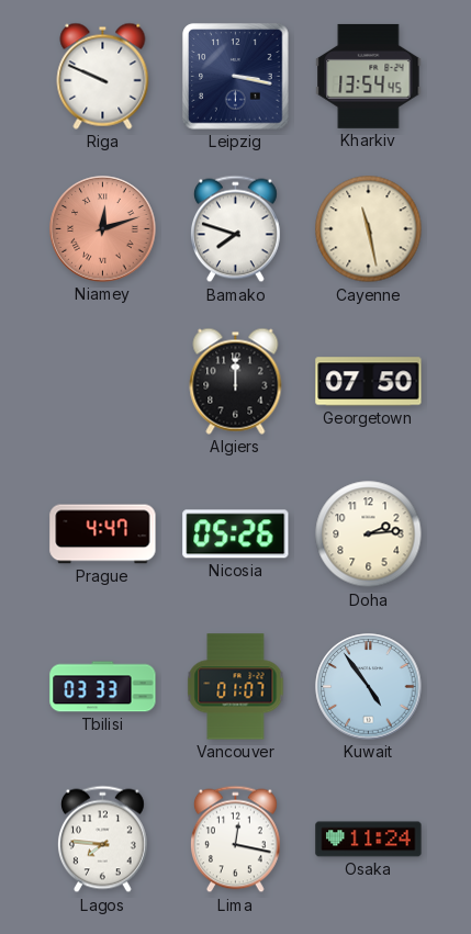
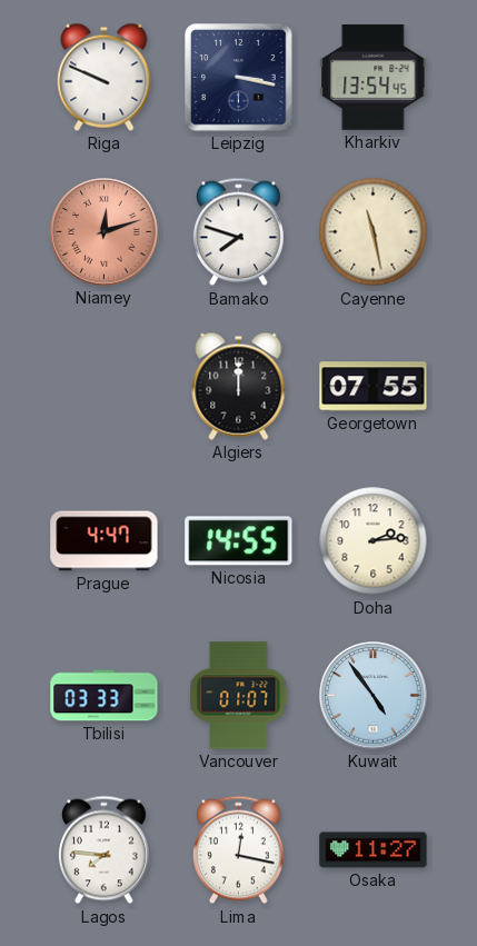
Georgetown: 07:50 -> 07:55 (374, 387)
Nicosia: 05:26 -> 14:55 (239, 541)
Osaka: 11:24 -> 11:27 (374, 850)
